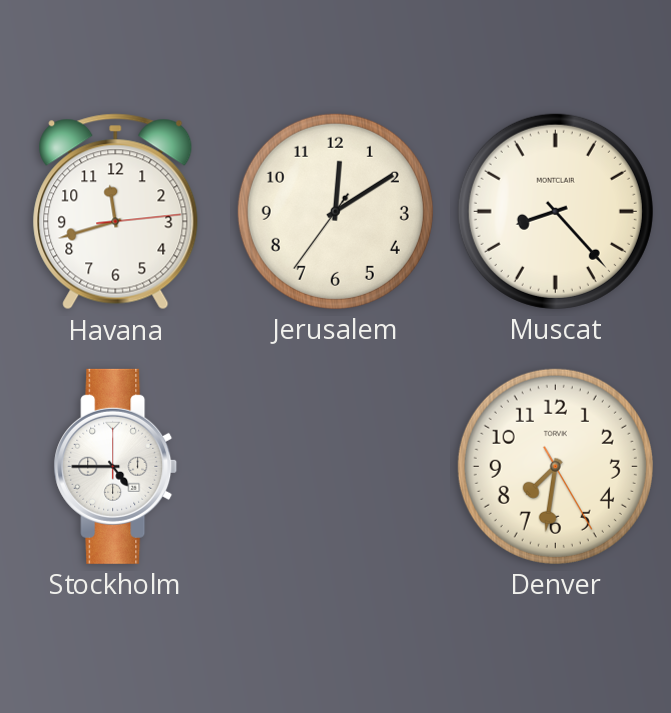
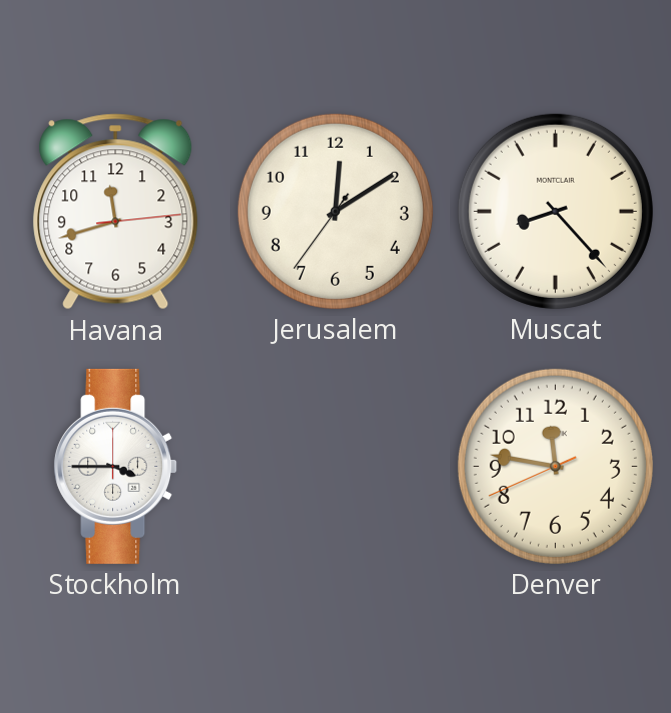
Stockholm: 4:45 -> 3:45 (116, 466)
Denver: 7:31 -> 11:46 (555, 466)
